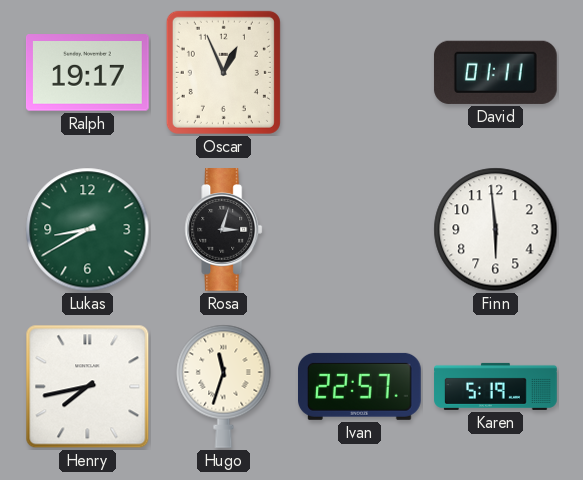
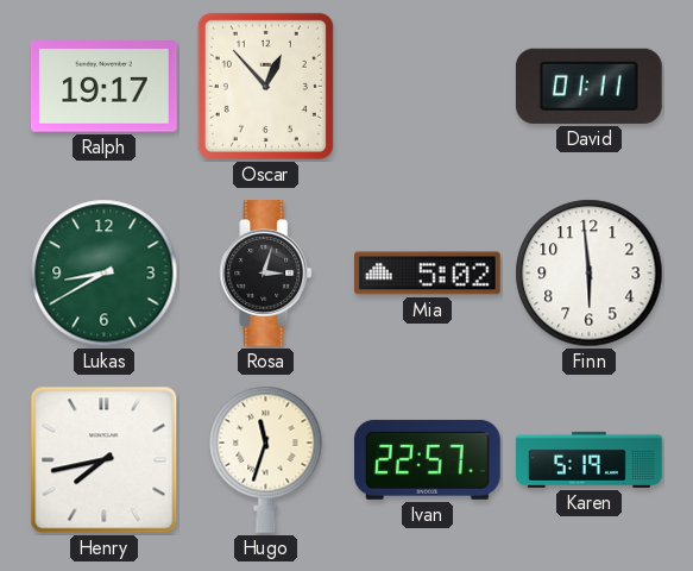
Oscar: 12:56 -> 12:53 (265, 86)
Mia: none -> 5:02 (428, 274)
